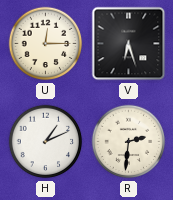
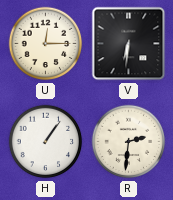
V: 6:27 -> 6:31 (129, 44)
H: 1:11 -> 1:06 (46, 142)
